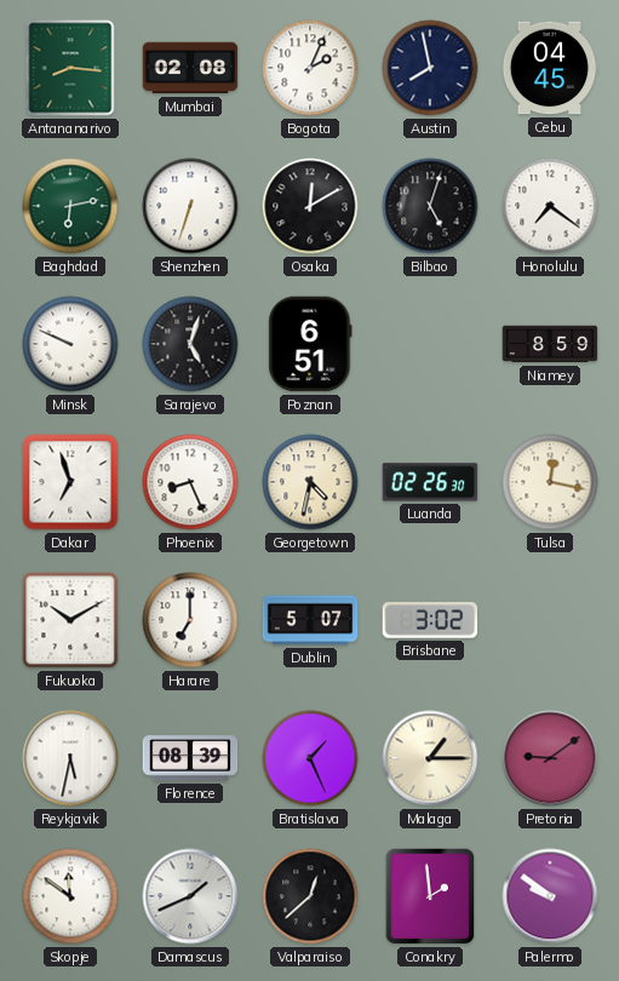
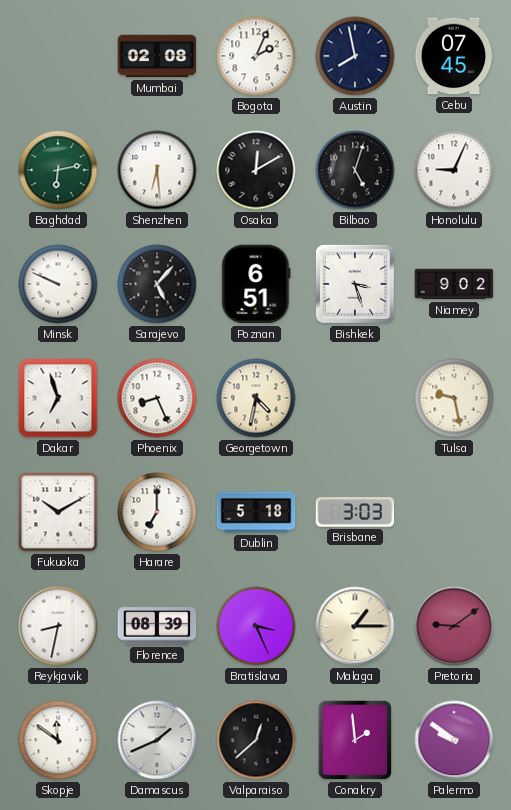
Antananarivo: 8:16 -> none (70, 68)
Cebu: 04:45 -> 07:45 (454, 56)
Shenzhen: 6:33 -> 6:29 (157, 170)
Honolulu: 7:21 -> 9:04 (454, 170)
Sarajevo: 5:03 -> 5:07 (157, 284)
Bishkek: none -> 3:27 (355, 284)
Niamey: 8:59 -> 9:02 (454, 284)
Luanda: 02:26 -> none (430, 482)
Tulsa: 12:17 -> 9:28 (454, 398)
Dublin: 5:07 -> 5:18 (256, 512)
Brisbane: 3:02 -> 3:03 (355, 512)
Reykjavik: 5:32 -> 8:32 (58, 626)
Bratislava: 1:26 -> 3:26 (256, 626)
